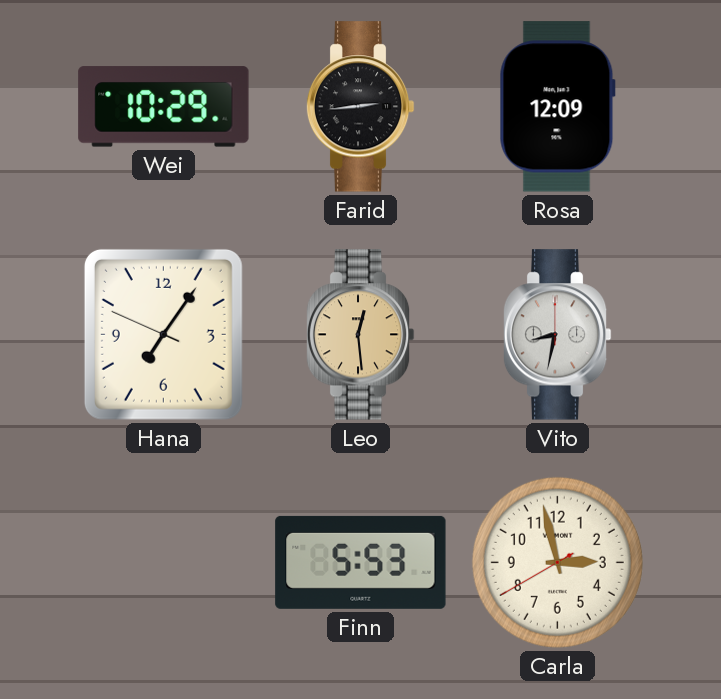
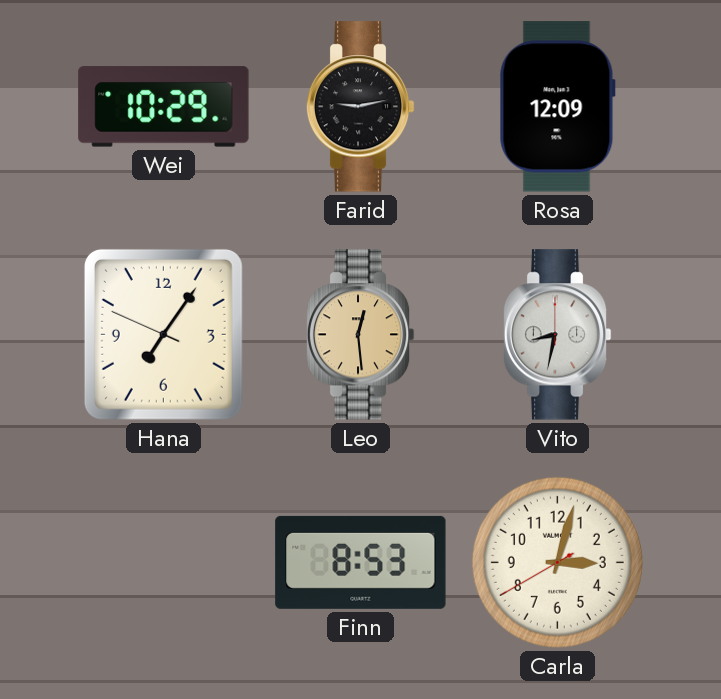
Farid: 2:44 -> 9:13 (360, 107)
Finn: 5:53 -> 8:53 (361, 562)
Carla: 2:57 -> 3:02 (557, 562)
